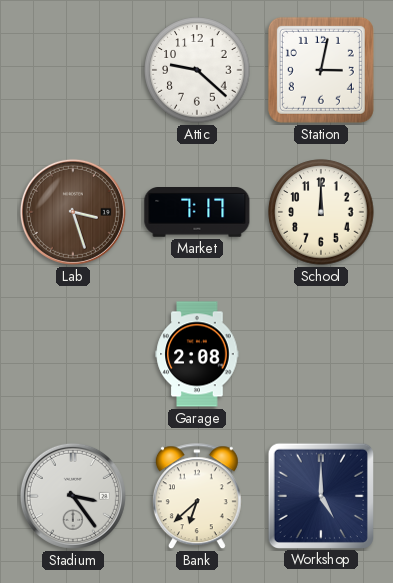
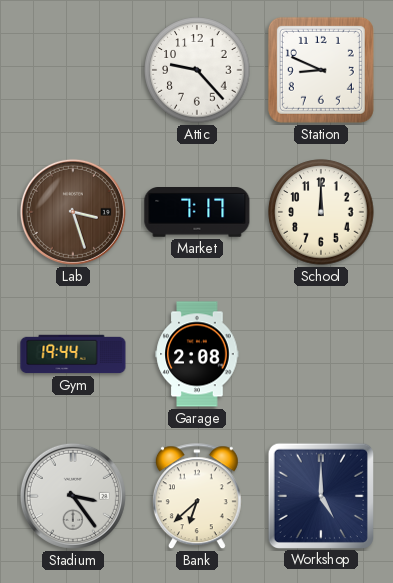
Attic: 9:22 -> 9:23 (197, 70)
Station: 3:02 -> 8:49 (321, 70)
Gym: none -> 19:44 (73, 354)
